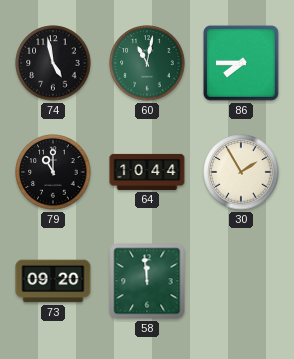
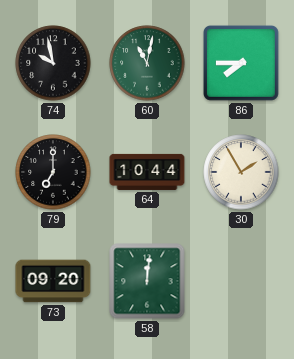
74: 4:58 -> 9:58 (53, 63)
79: 11:00 -> 7:00 (53, 172)
58: 11:59 -> 12:01 (147, 281)
